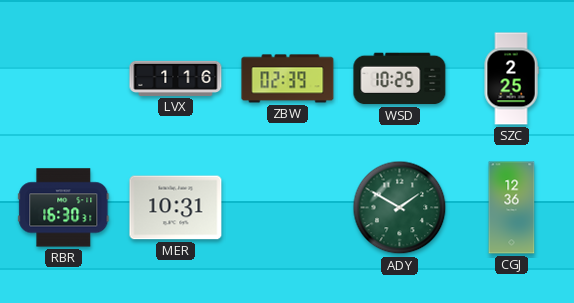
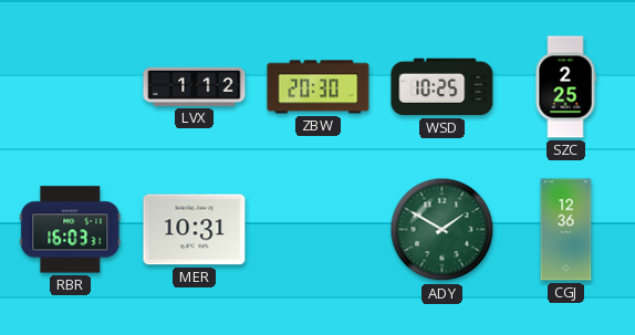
LVX: 1:16 -> 1:12 (195, 86)
ZBW: 02:39 -> 20:30 (319, 87)
RBR: 16:30 -> 16:03 (71, 230)
